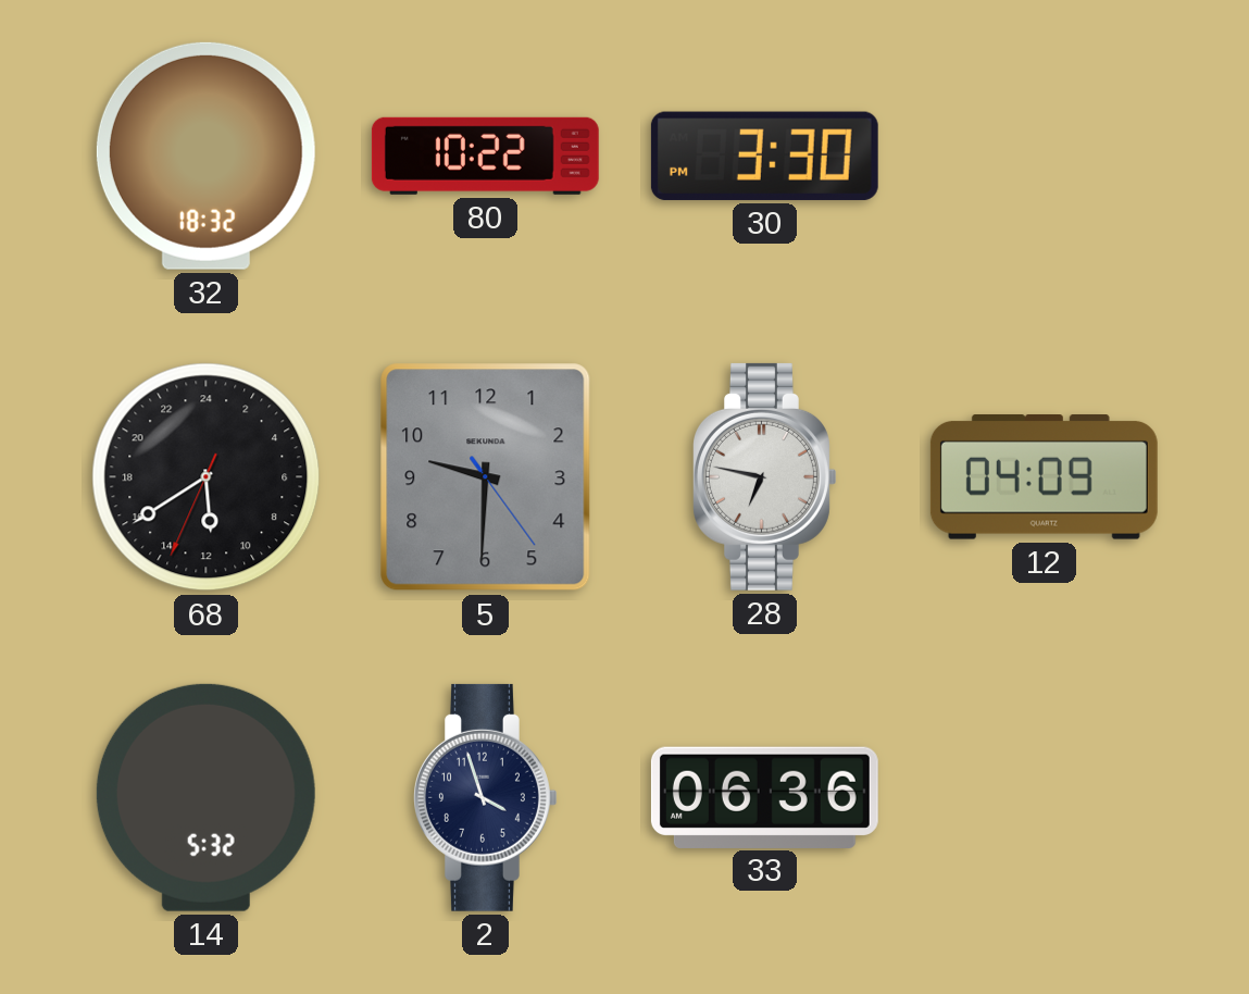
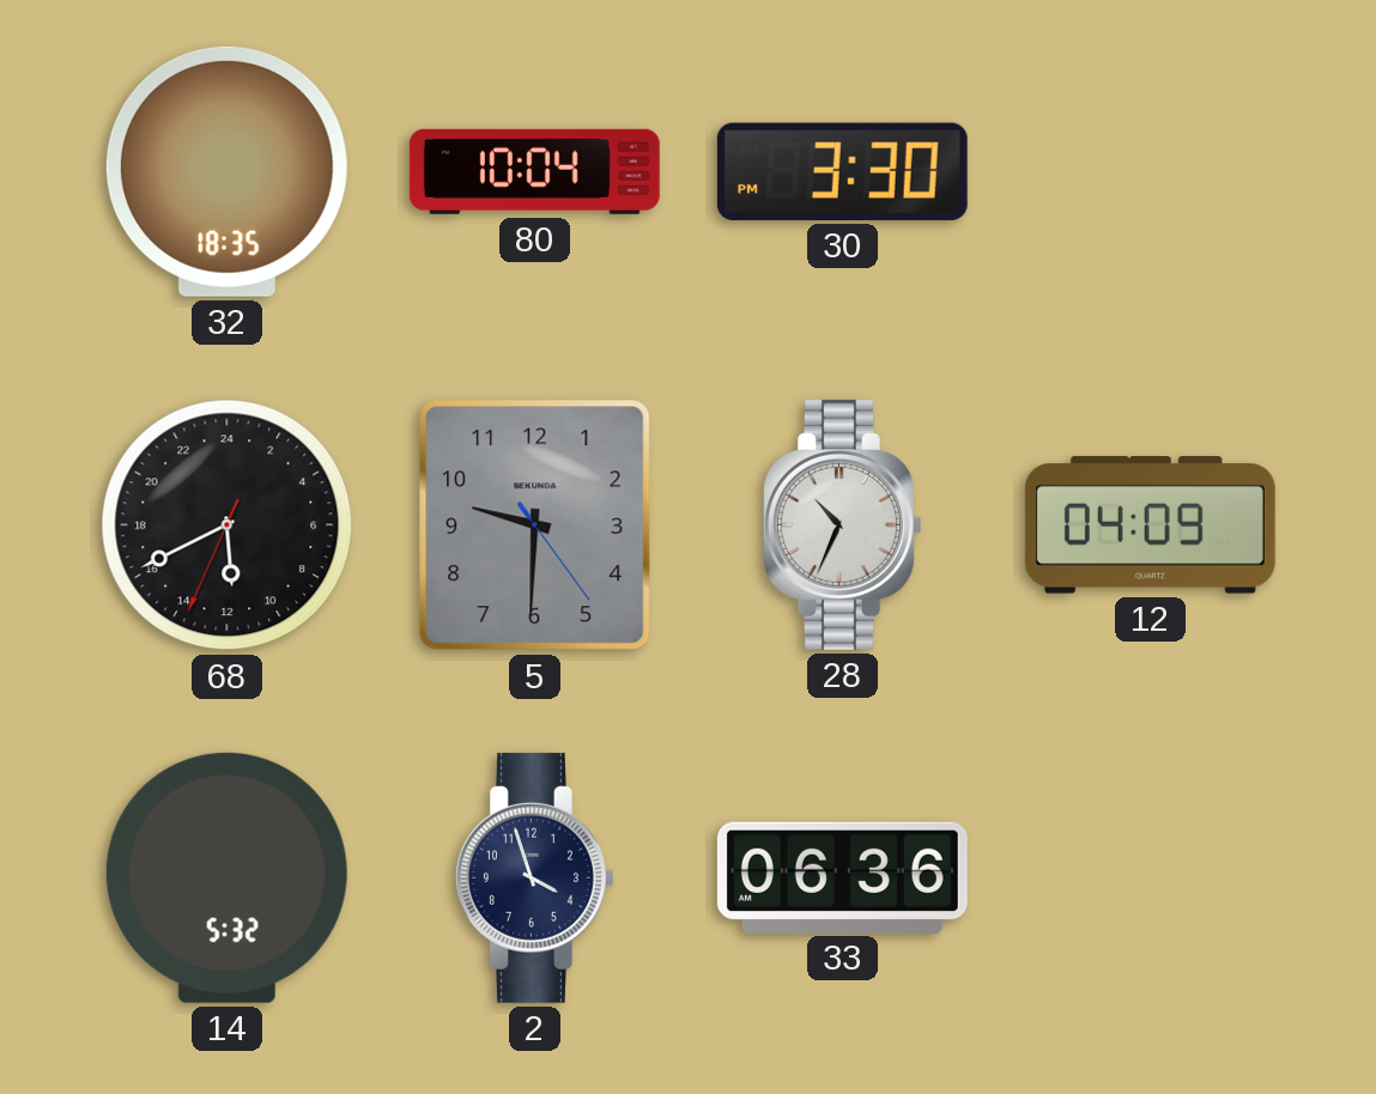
32: 18:32 -> 18:35 (226, 171)
80: 10:22 -> 10:04 (534, 171)
68: 11:39 -> 11:40 (228, 525)
28: 6:47 -> 10:34 (843, 524)
